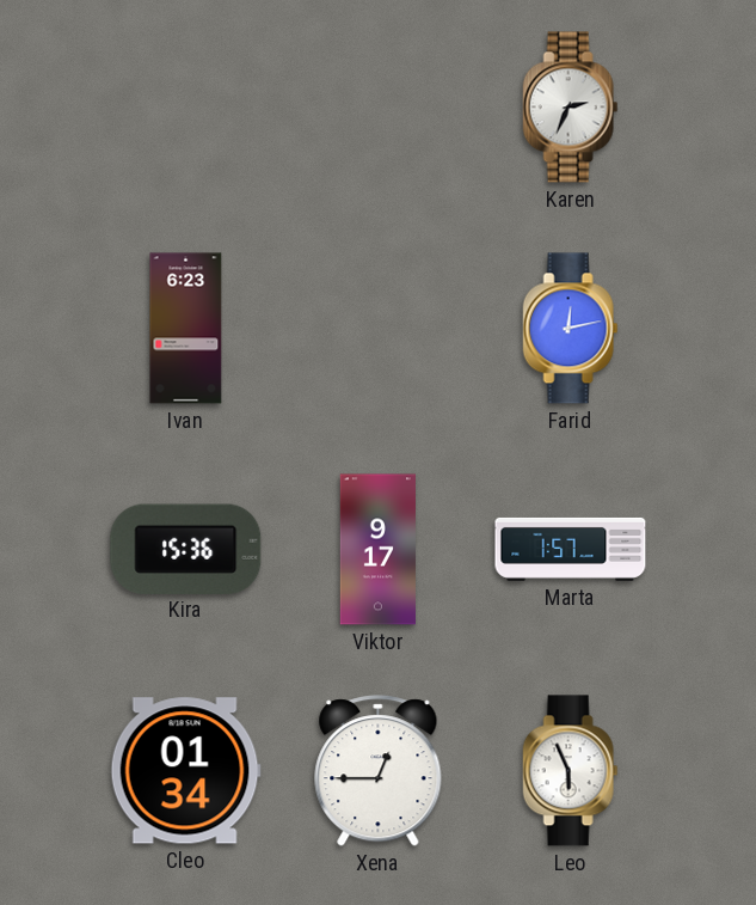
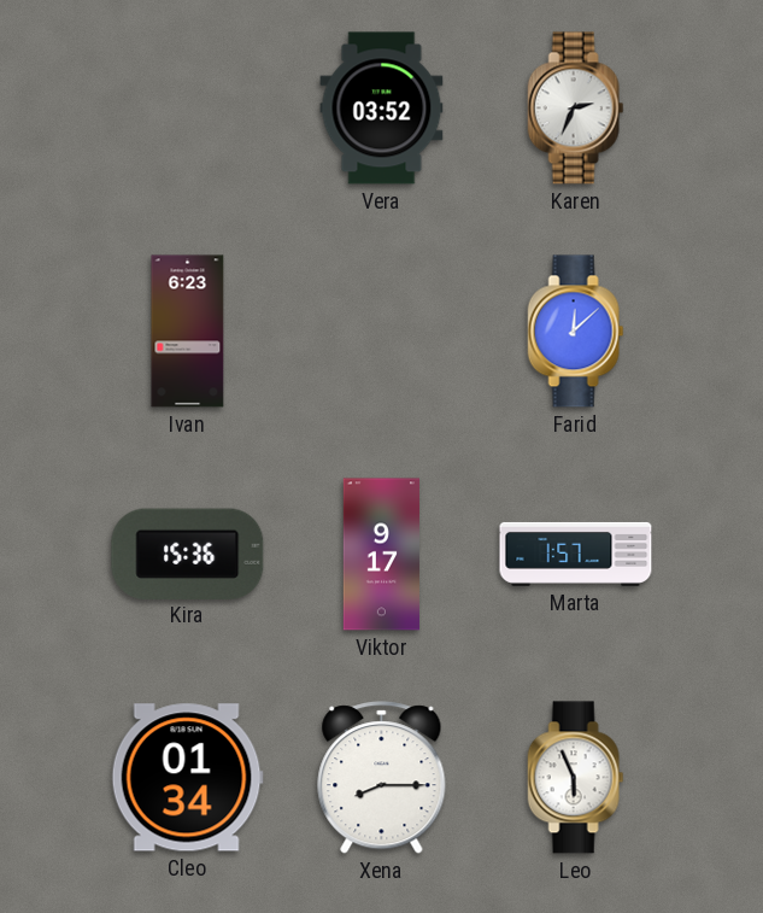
Vera: none -> 03:52 (382, 109)
Farid: 12:13 -> 12:08 (576, 332)
Xena: 12:45 -> 8:15 (382, 778)
